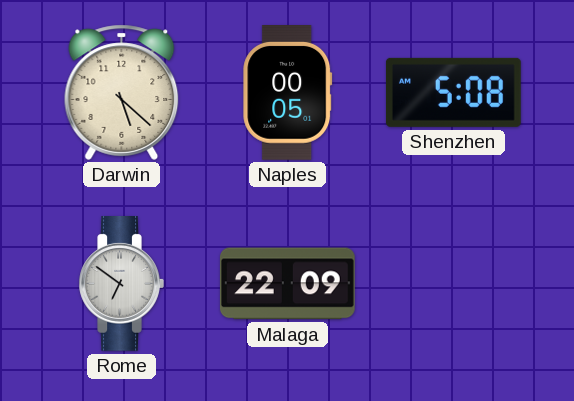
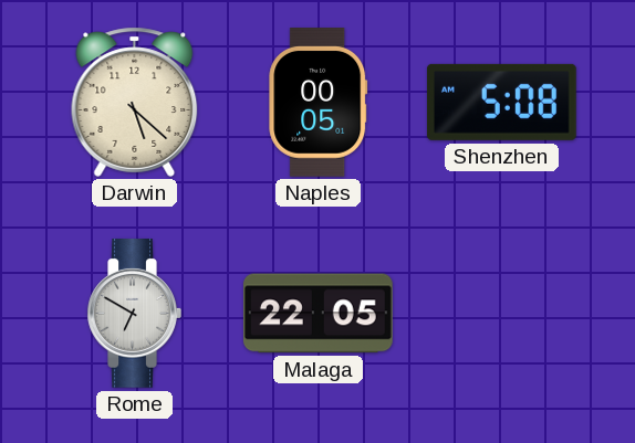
Rome: 6:51 -> 6:50 (134, 314)
Malaga: 22:09 -> 22:05 (317, 314)
